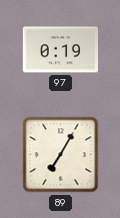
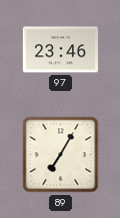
97: 0:19 -> 23:46 (60, 50)
